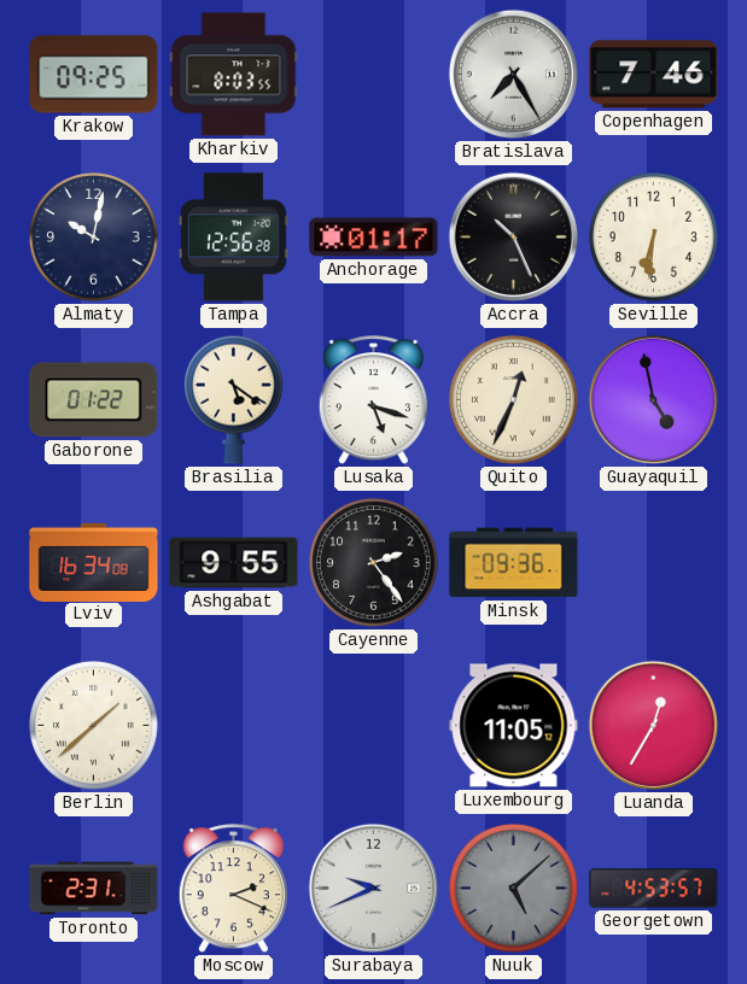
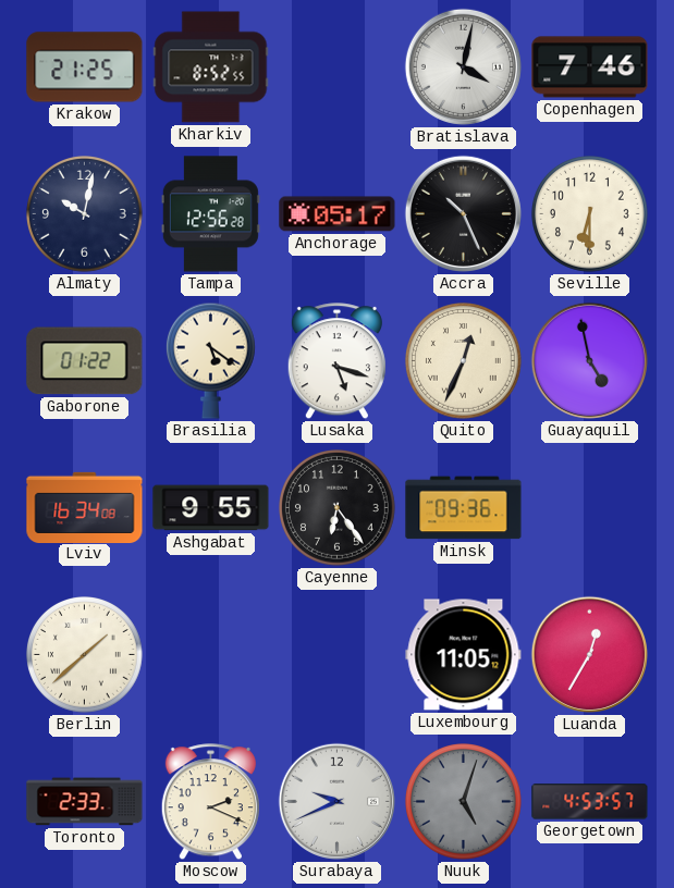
Krakow: 09:25 -> 21:25 (85, 67)
Kharkiv: 8:03 -> 8:52 (211, 67)
Bratislava: 7:25 -> 4:02 (463, 66)
Anchorage: 01:17 -> 05:17 (338, 214)
Seville: 6:31 -> 6:30 (590, 214)
Cayenne: 2:24 -> 6:24 (338, 508)
Toronto: 2:31 -> 2:33 (85, 802)
Nuuk: 5:08 -> 5:03 (464, 802)
